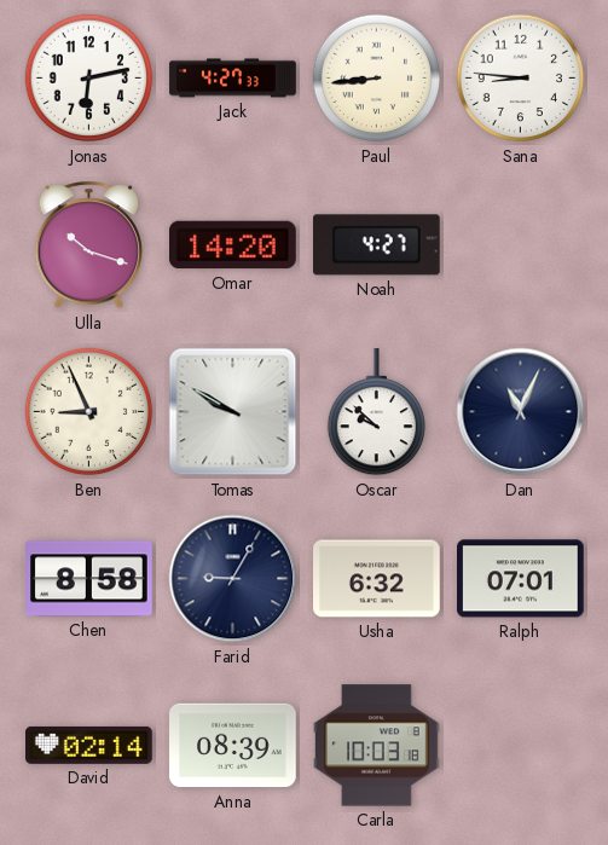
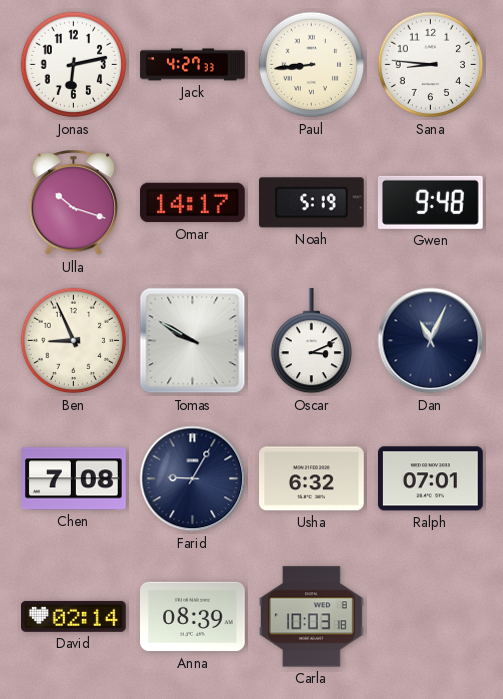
Omar: 14:20 -> 14:17 (193, 203)
Noah: 4:27 -> 5:19 (311, 203)
Gwen: none -> 9:48 (430, 202)
Oscar: 9:52 -> 3:11 (311, 342)
Chen: 8:58 -> 7:08 (74, 479)
